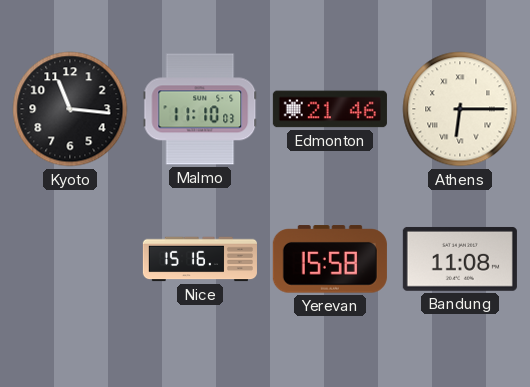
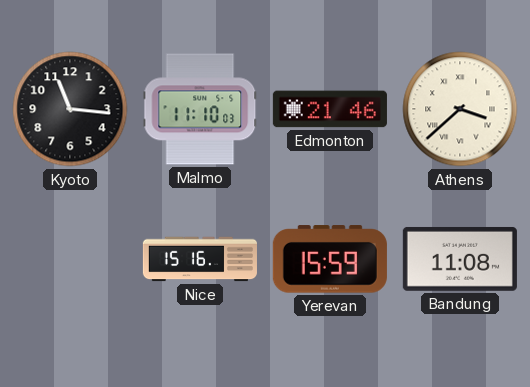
Athens: 6:15 -> 3:38 (460, 109)
Yerevan: 15:58 -> 15:59 (330, 259)
